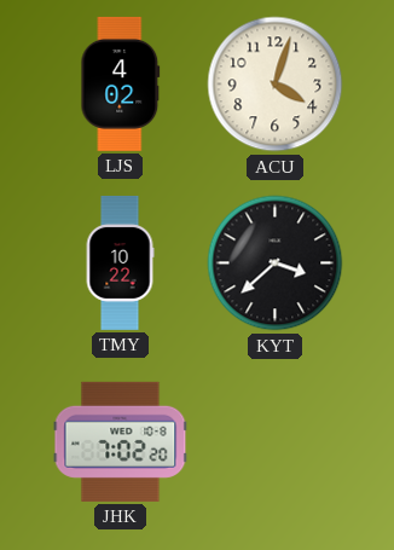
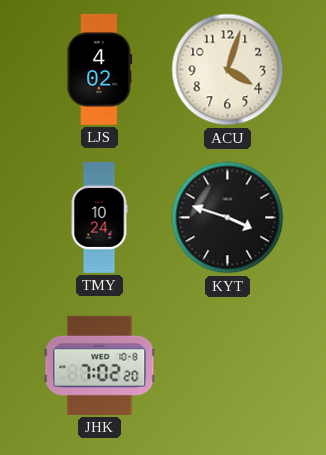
TMY: 10:22 -> 10:24 (99, 217)
KYT: 3:38 -> 3:48 (228, 218)
